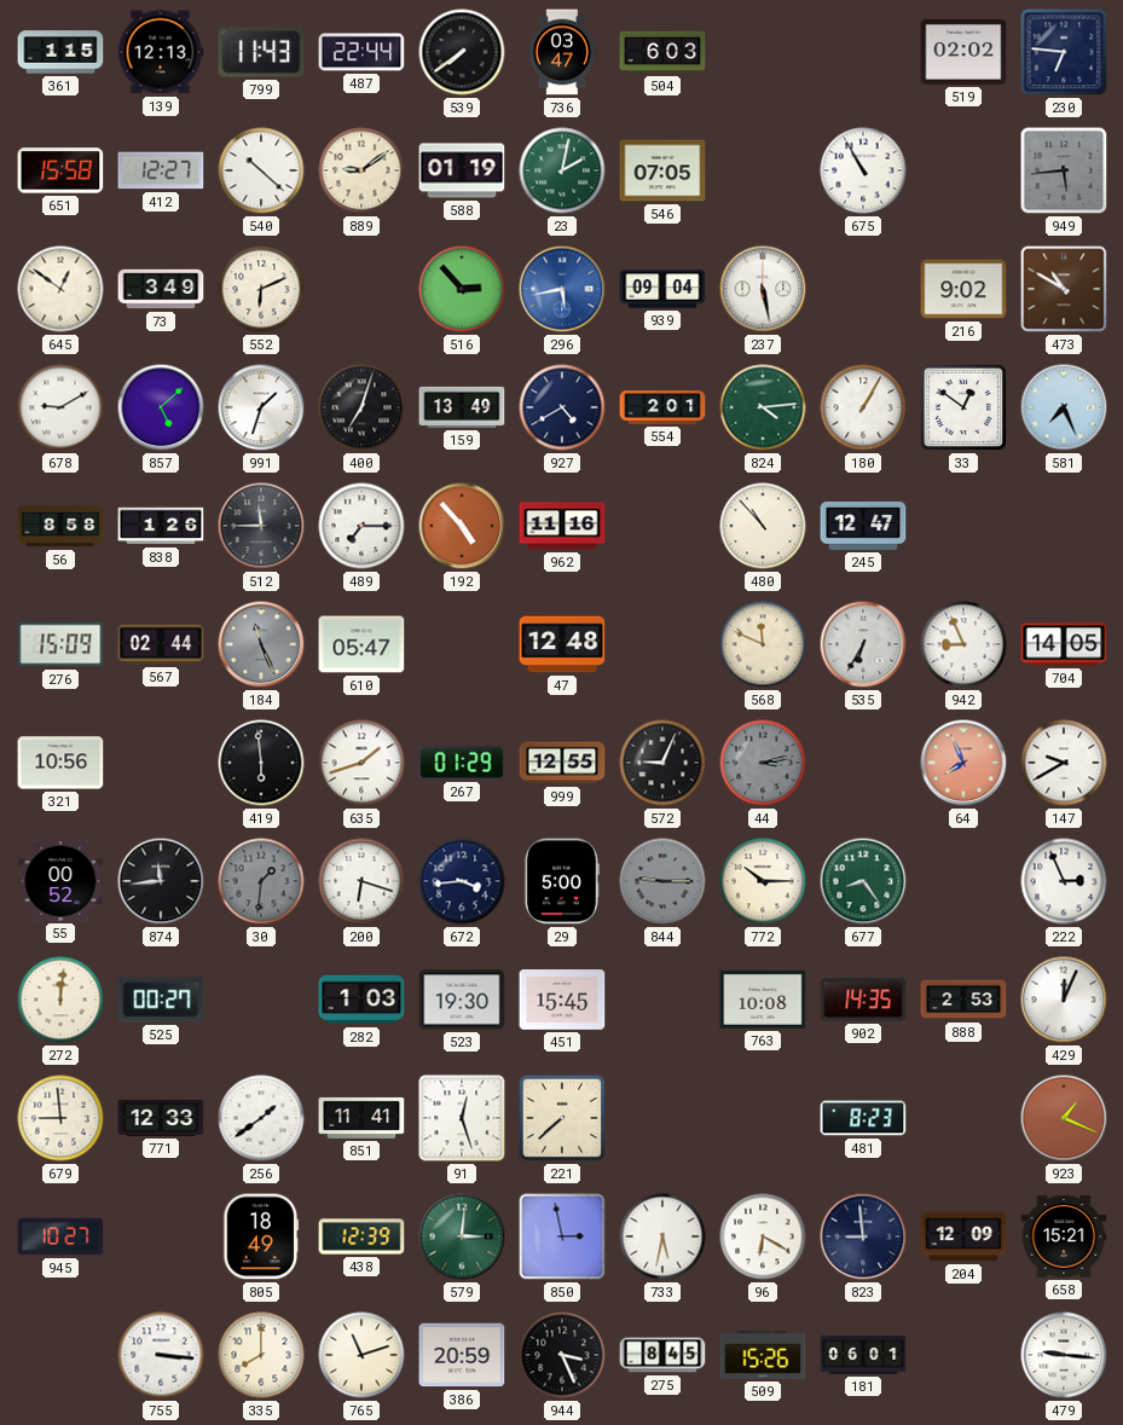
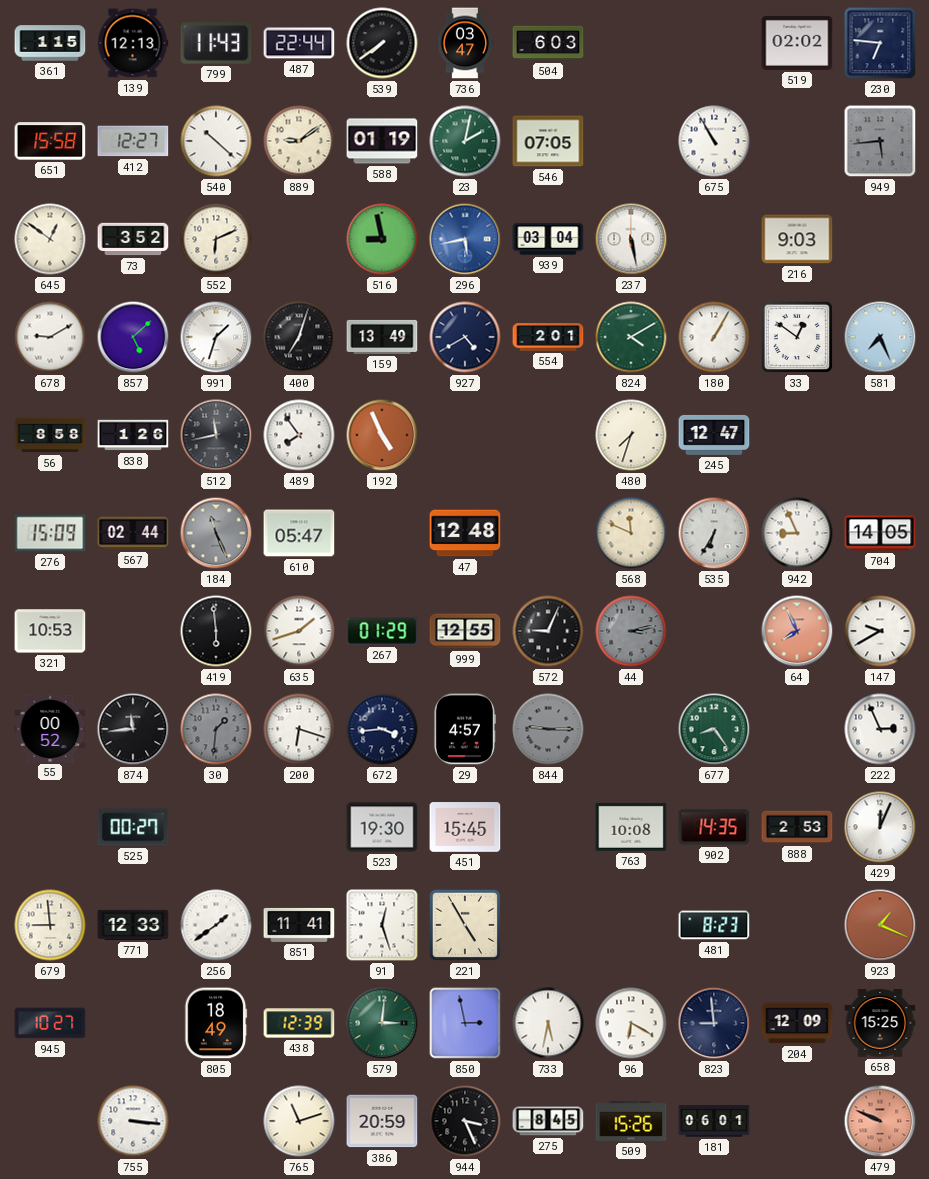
73: 3:49 -> 3:52 (133, 239)
516: 2:53 -> 8:58 (382, 239)
939: 09:04 -> 03:04 (548, 239)
216: 9:02 -> 9:03 (797, 239)
473: 10:50 -> none (1064, 289)
824: 4:14 -> 4:10 (631, 337)
512: 11:45 -> 11:43 (216, 435)
489: 7:15 -> 7:54 (299, 435)
192: 4:53 -> 4:56 (382, 435)
962: 11:16 -> none (562, 526)
480: 10:53 -> 7:33 (631, 435)
321: 10:56 -> 10:53 (50, 631)
29: 5:00 -> 4:57 (464, 729)
772: 10:15 -> none (763, 881)
272: 12:01 -> none (60, 1000)
282: 1:03 -> none (361, 1000)
221: 7:38 -> 4:55 (465, 925)
658: 15:21 -> 15:25 (880, 1023)
335: 8:00 -> none (261, 1355)
479: 9:16 -> 9:49 (880, 1121)
479 dial: white -> salmon (880, 1121)
